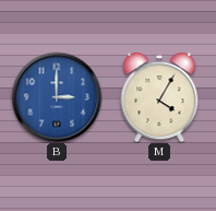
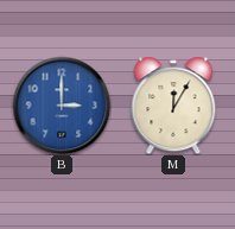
M: 4:05 -> 12:05 (173, 106)
